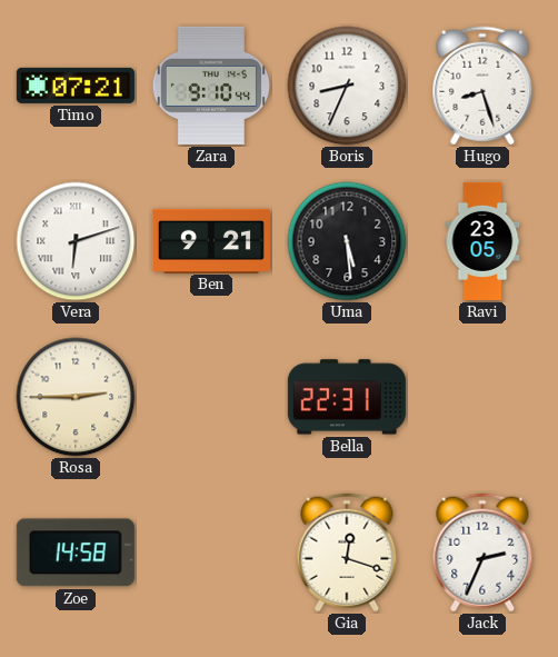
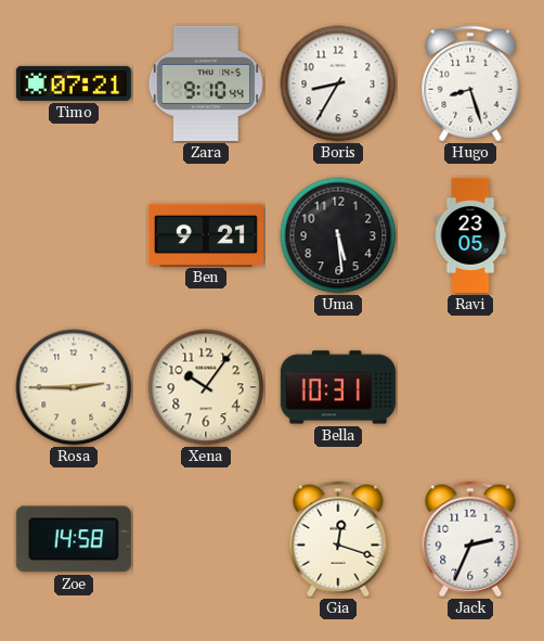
Boris: 8:34 -> 8:35 (338, 84)
Vera: 6:12 -> none (76, 241)
Xena: none -> 10:06 (206, 387)
Bella: 22:31 -> 10:31 (338, 387)
